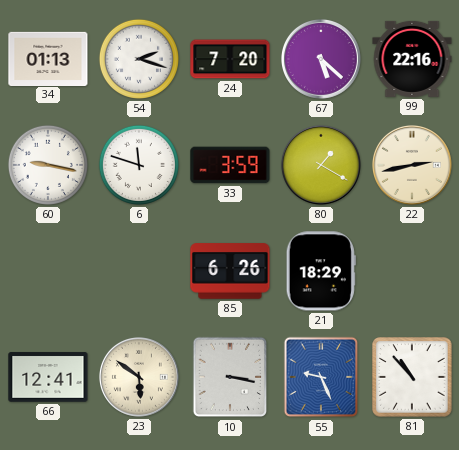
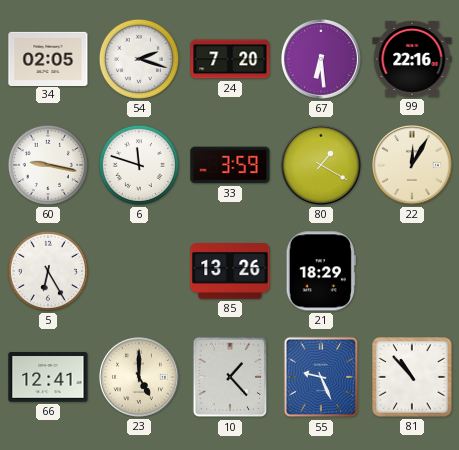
34: 01:13 -> 02:05 (48, 58)
67: 5:22 -> 6:29 (321, 59)
22: 2:43 -> 12:05 (412, 165)
5: none -> 6:25 (48, 271)
85: 6:26 -> 13:26 (230, 271)
23: 5:51 -> 5:00 (139, 377)
10: 3:17 -> 1:23 (230, 377)
